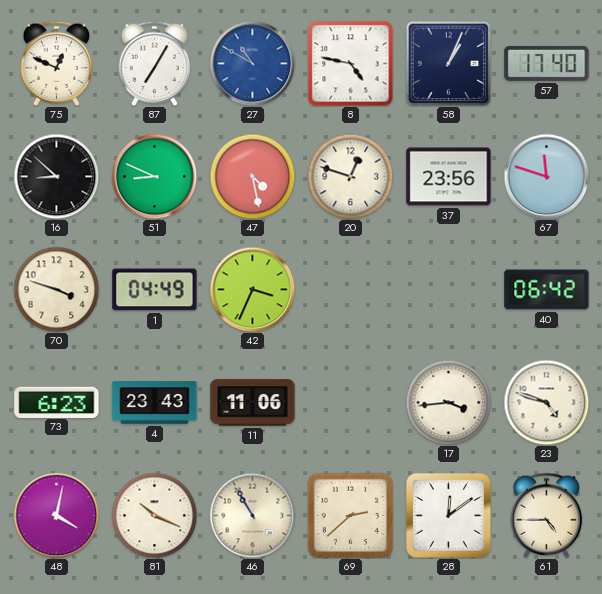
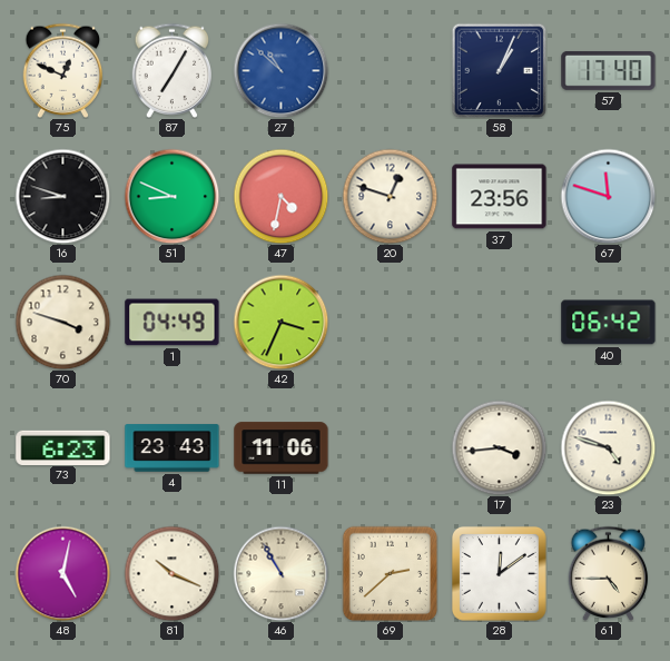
27: 10:50 -> 10:52 (280, 70)
8: 4:47 -> none (351, 64)
16: 8:52 -> 8:48 (62, 196)
47: 4:28 -> 4:32 (280, 196)
48: 4:02 -> 5:02 (62, 573)
